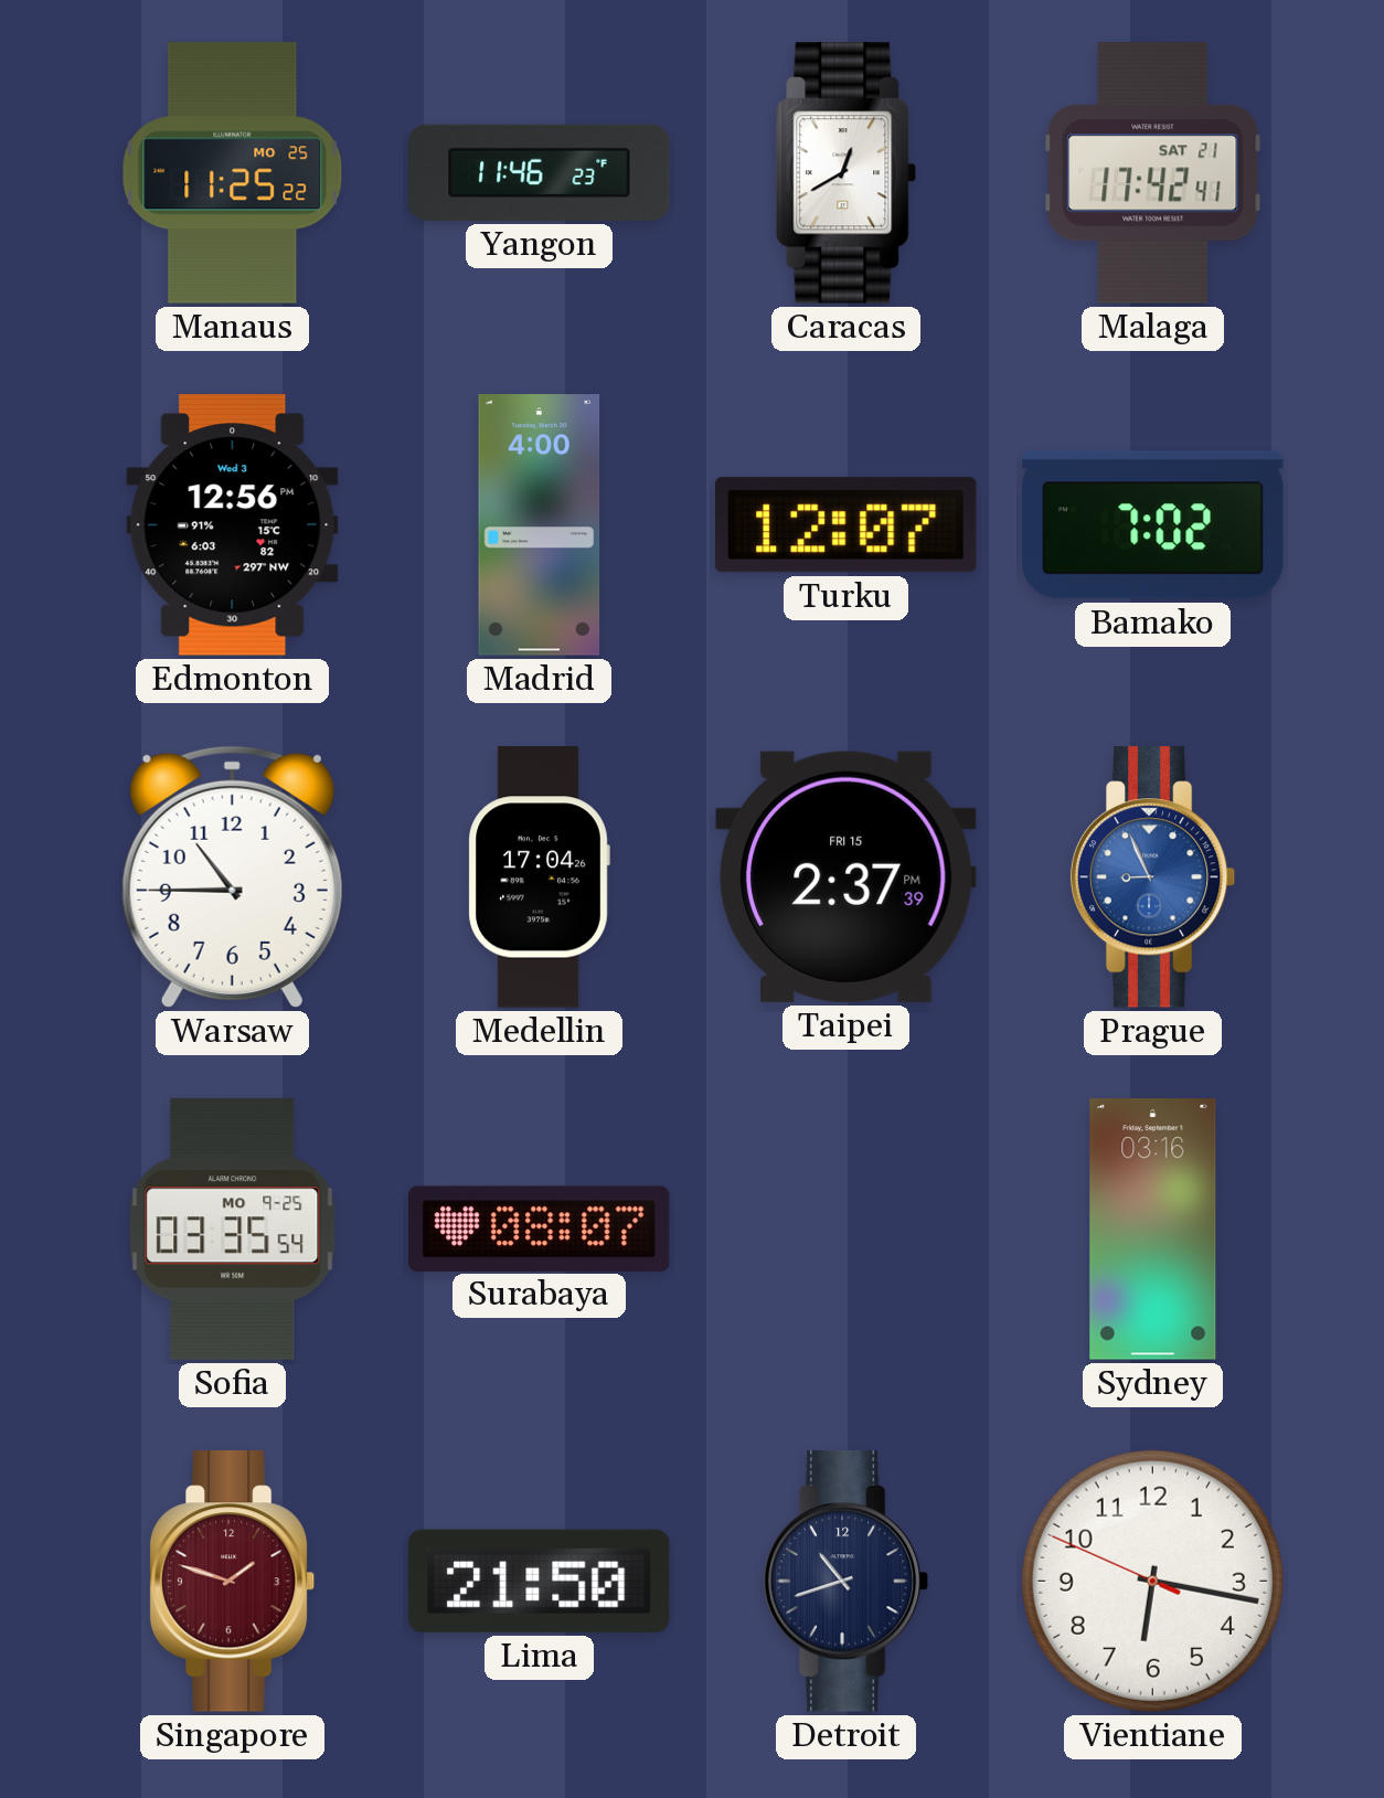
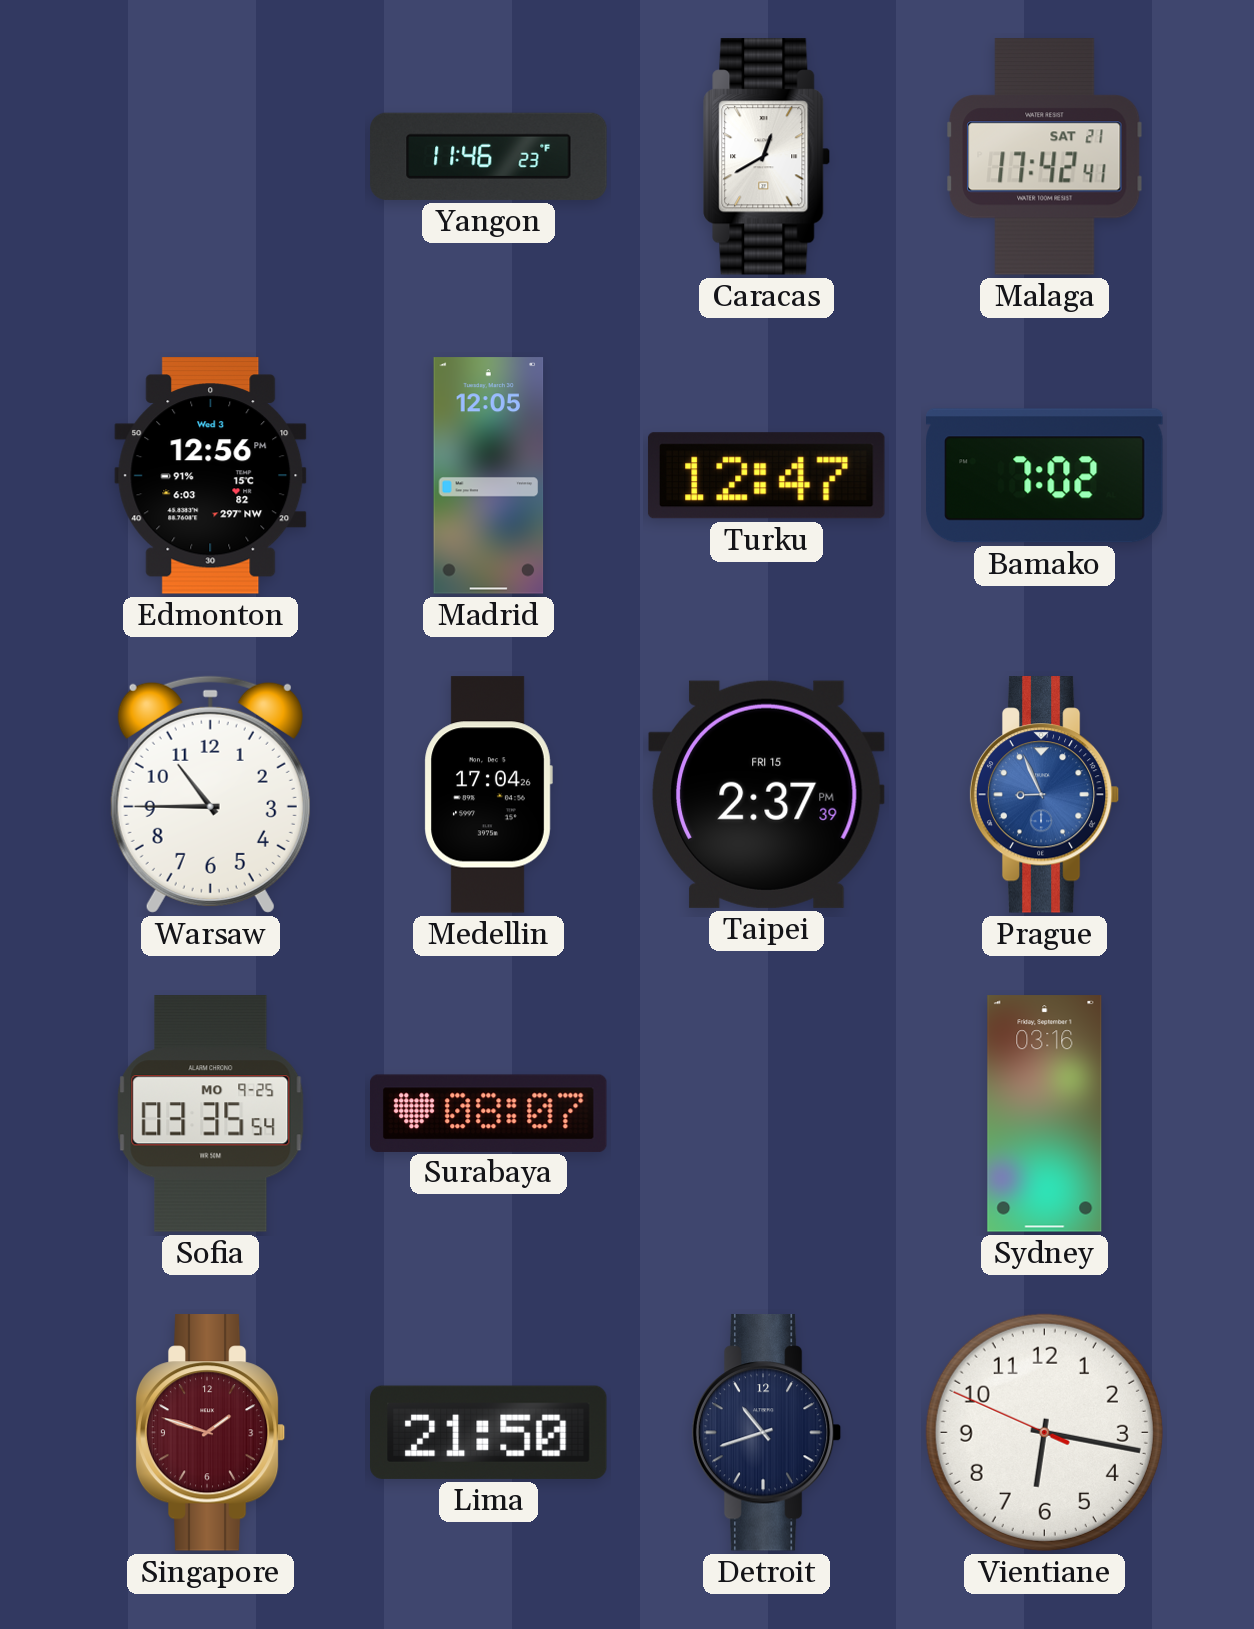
Manaus: 11:25 -> none (233, 173)
Madrid: 4:00 -> 12:05 (489, 476)
Turku: 12:07 -> 12:47 (766, 476)
